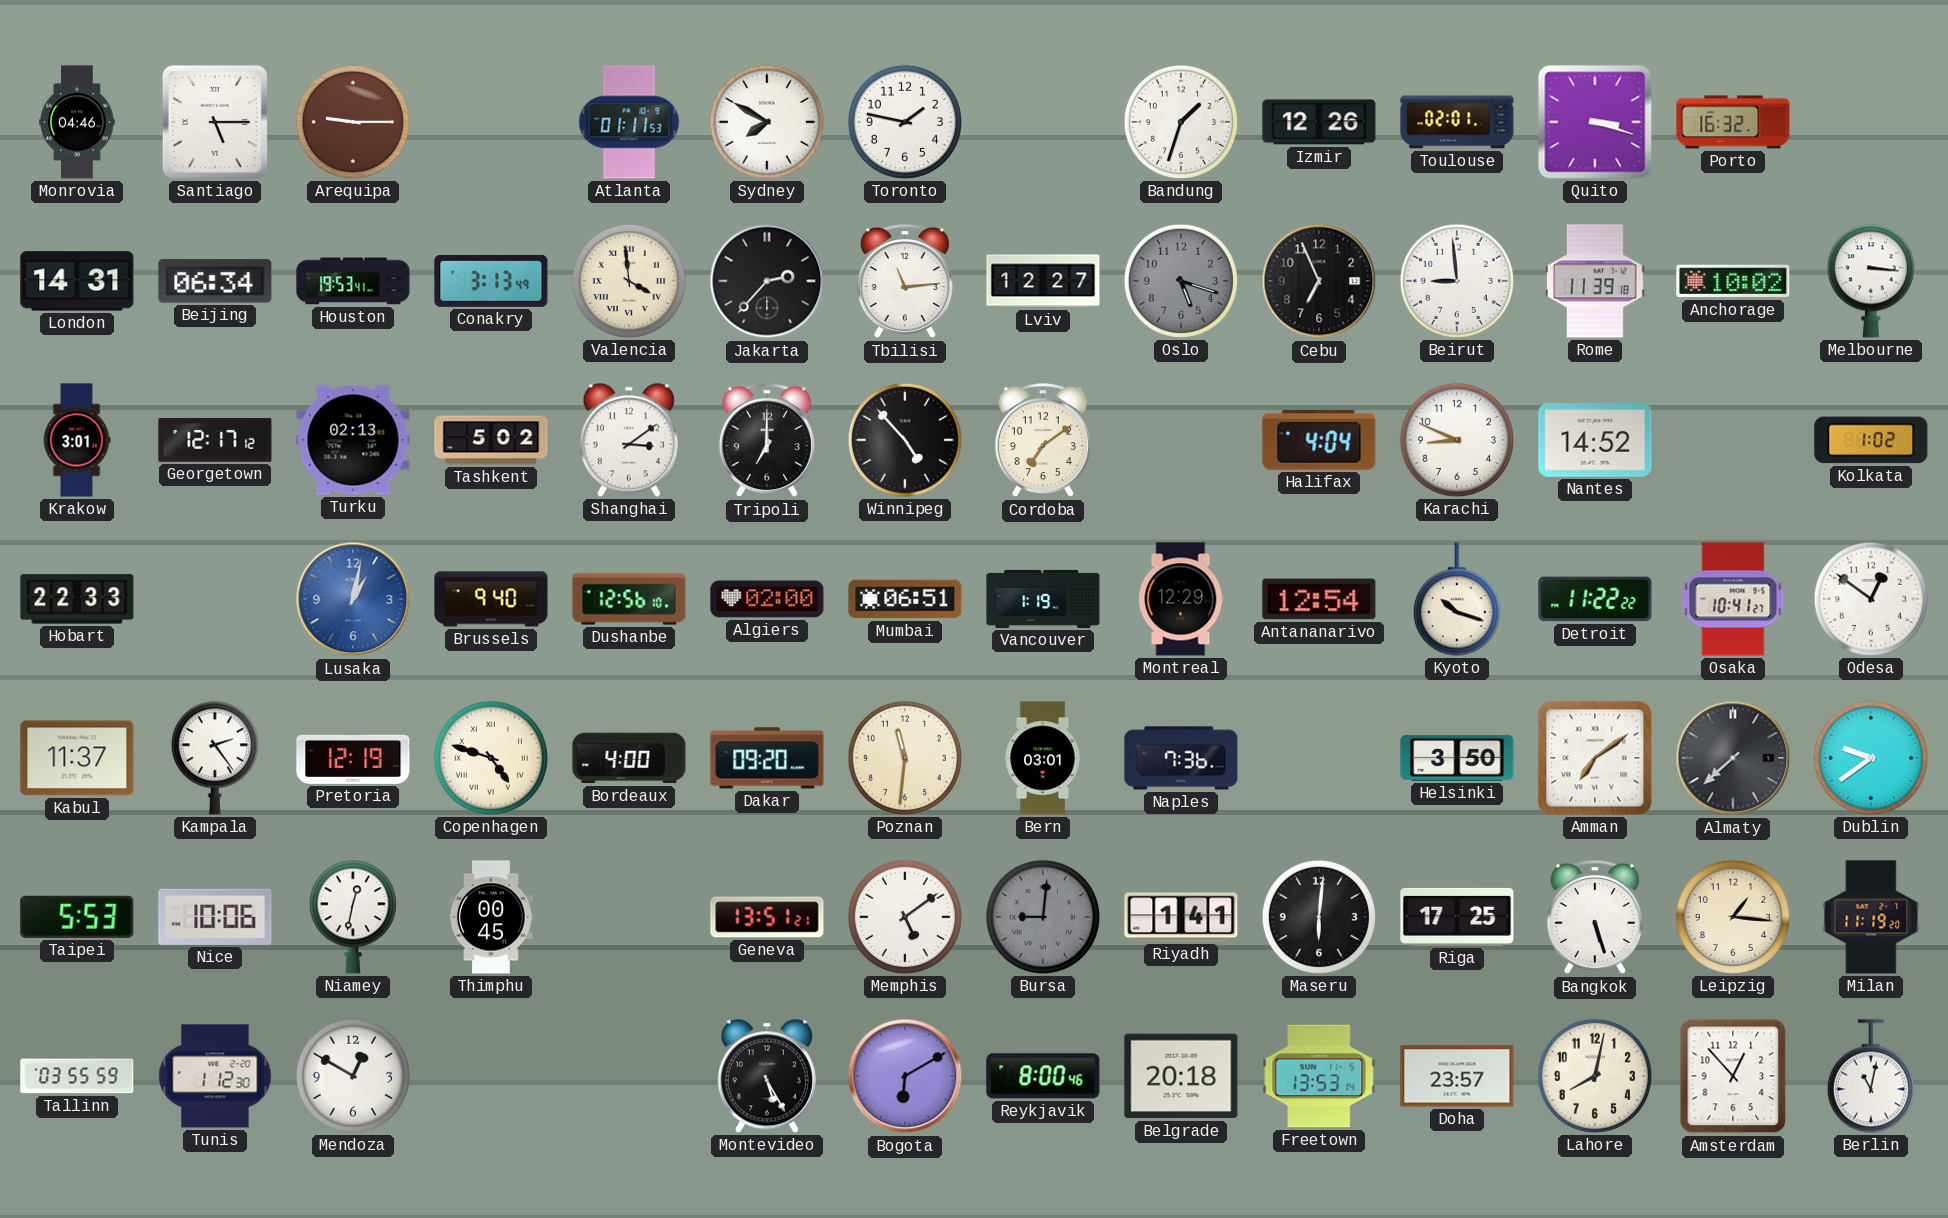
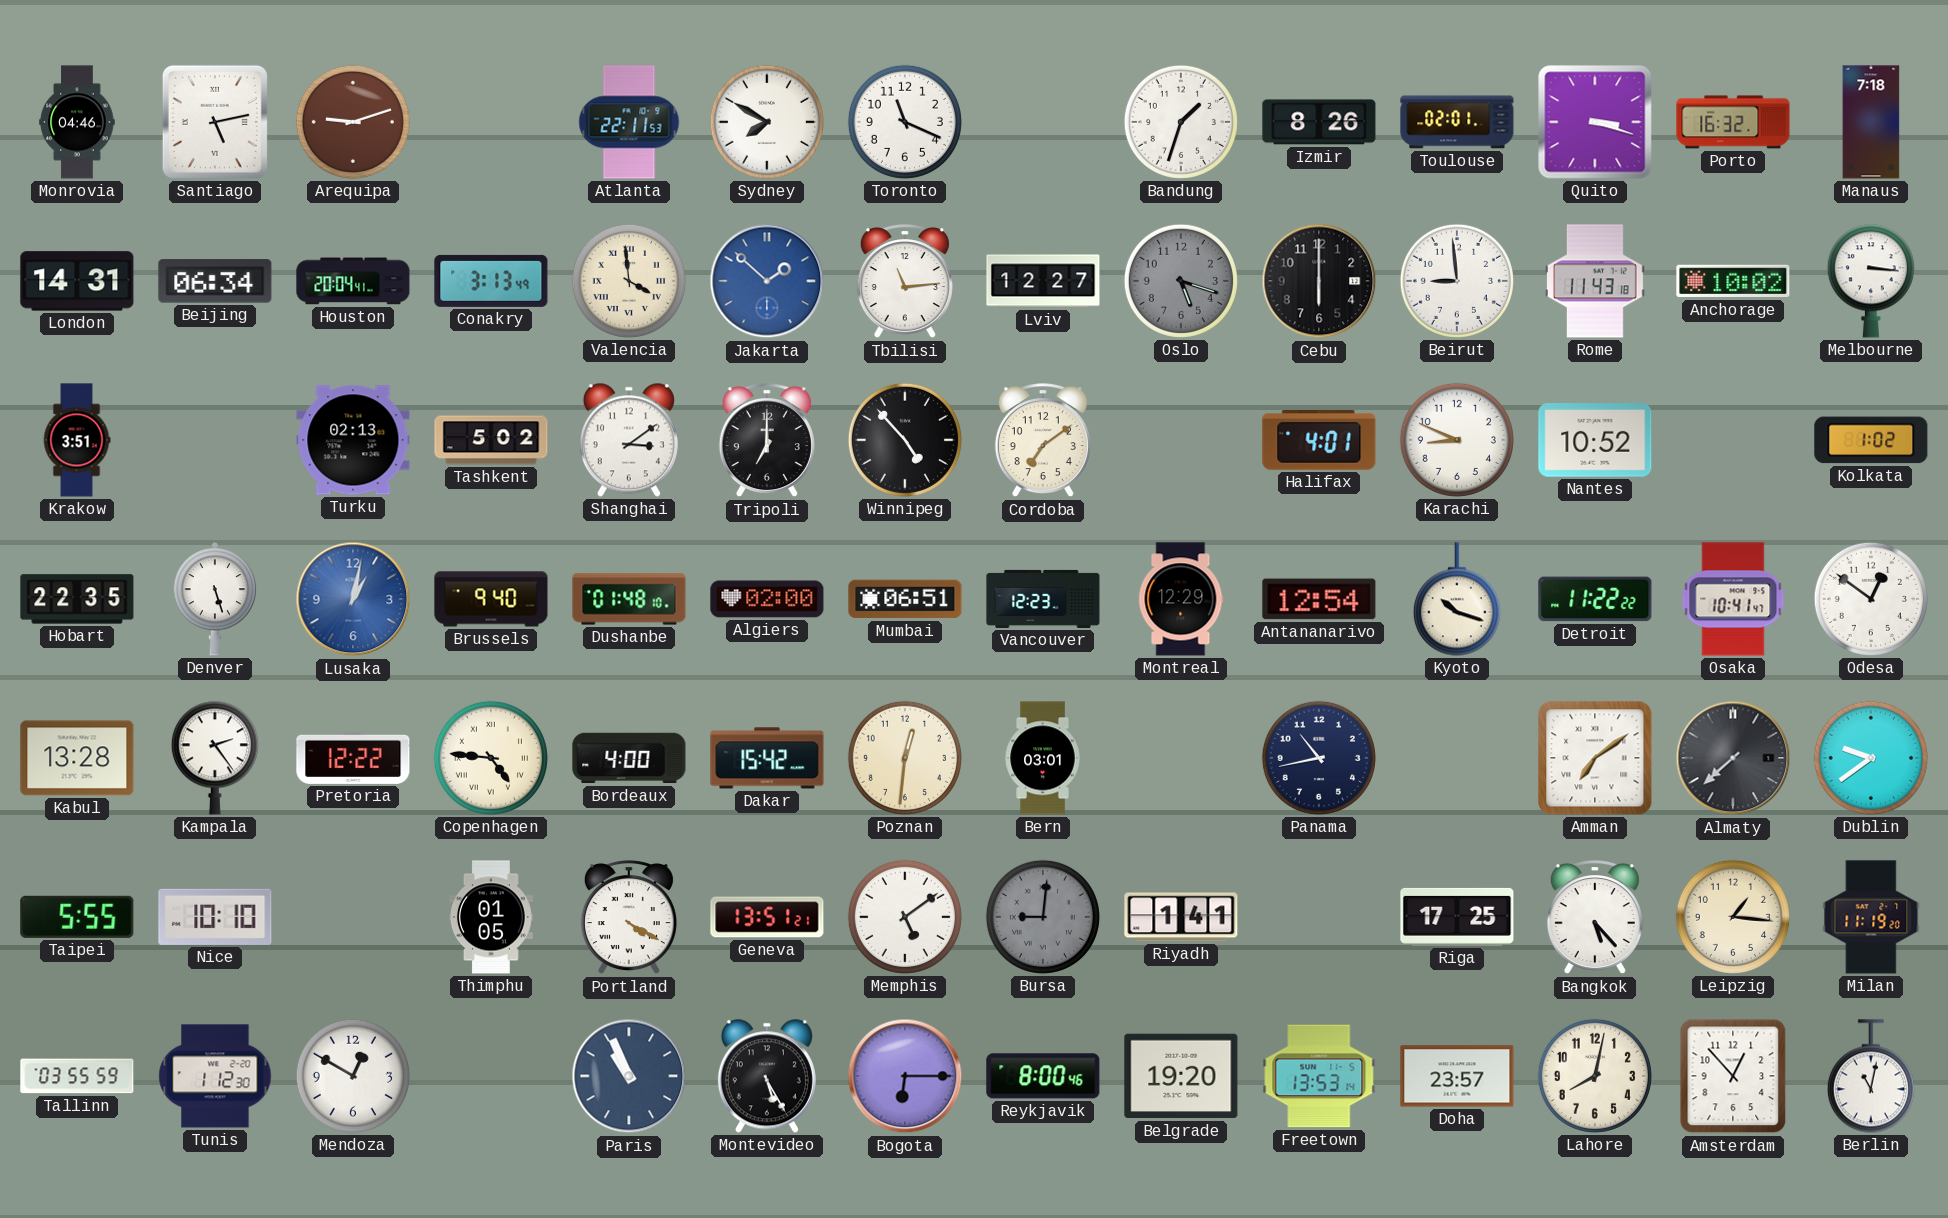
Santiago: 5:15 -> 5:13 (215, 122)
Arequipa: 9:15 -> 9:12 (353, 122)
Atlanta: 01:11 -> 22:11 (629, 122)
Toronto: 1:47 -> 11:19 (905, 122)
Izmir: 12:26 -> 8:26 (1319, 122)
Manaus: none -> 7:18 (1871, 122)
Houston: 19:53 -> 20:04 (353, 281)
Jakarta: 2:37 -> 1:52 (767, 281)
Jakarta dial: black -> blue (767, 281)
Cebu: 6:56 -> 6:00 (1319, 281)
Rome: 11:39 -> 11:43 (1596, 281)
Krakow: 3:01 -> 3:51 (77, 440)
Georgetown: 12:17 -> none (215, 440)
Halifax: 4:04 -> 4:01 (1319, 441)
Nantes: 14:52 -> 10:52 (1595, 441)
Hobart: 22:33 -> 22:35 (77, 599)
Denver: none -> 5:27 (215, 600)
Dushanbe: 12:56 -> 01:48 (629, 599)
Vancouver: 1:19 -> 12:23 (1043, 599)
Osaka: 10:41:27 -> 10:41:47 (1733, 599)
Kabul: 11:37 -> 13:28 (77, 758)
Pretoria: 12:19 -> 12:22 (353, 758)
Copenhagen: 4:48 -> 4:46 (491, 758)
Dakar: 09:20 -> 15:42 (767, 758)
Poznan: 11:31 -> 12:31 (905, 758)
Naples: 7:36 -> none (1181, 758)
Panama: none -> 10:43 (1319, 758)
Helsinki: 3:50 -> none (1457, 758)
Taipei: 5:53 -> 5:55 (77, 917)
Nice: 10:06 -> 10:10 (215, 917)
Niamey: 12:32 -> none (353, 917)
Thimphu: 00:45 -> 01:05 (491, 917)
Portland: none -> 4:20 (629, 918)
Maseru: 6:01 -> none (1319, 917)
Bangkok: 5:27 -> 5:23 (1595, 918)
Paris: none -> 10:56 (629, 1076)
Bogota: 6:10 -> 6:15 (905, 1076)
Belgrade: 20:18 -> 19:20 (1181, 1076)
